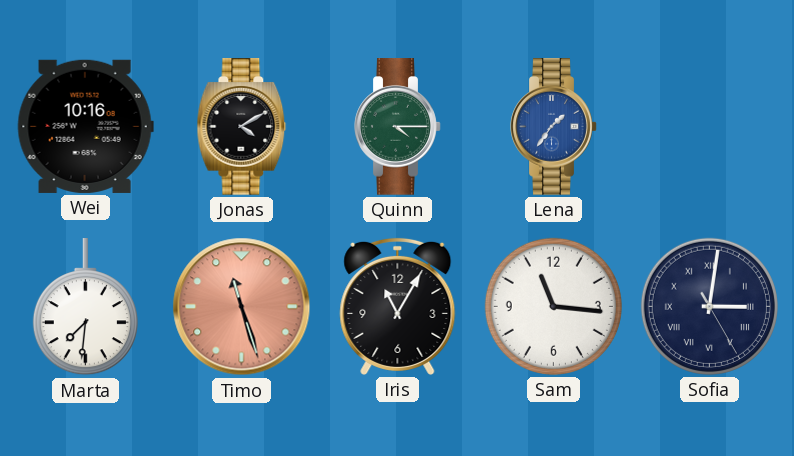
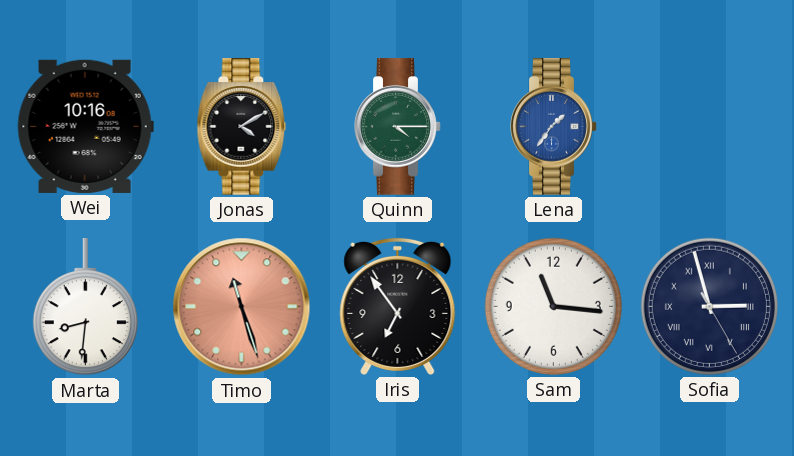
Marta: 7:31 -> 8:31 (85, 307)
Iris: 11:05 -> 6:54 (398, 306)
Sofia: 3:01 -> 2:57 (709, 306)
